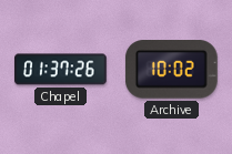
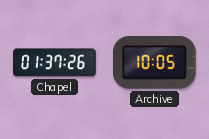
Archive: 10:02 -> 10:05 (154, 63)
